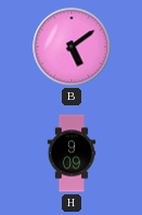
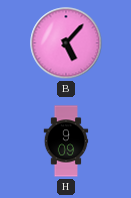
B: 5:09 -> 5:07 (66, 43)
